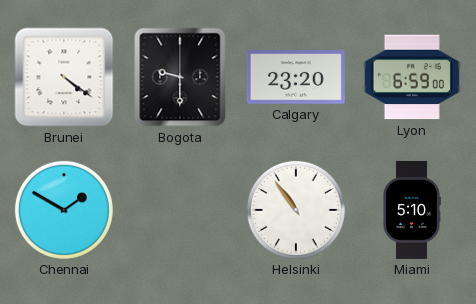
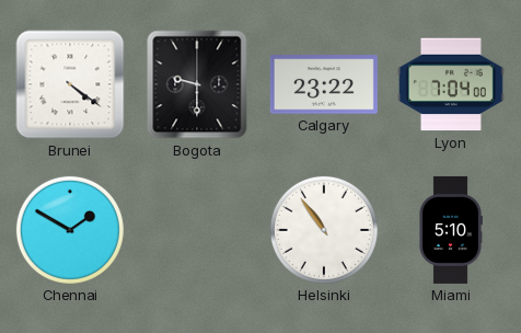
Calgary: 23:20 -> 23:22 (324, 84)
Lyon: 6:59 -> 7:04 (451, 84)
